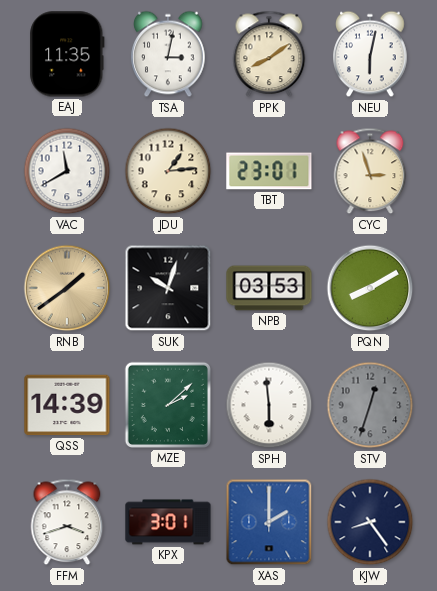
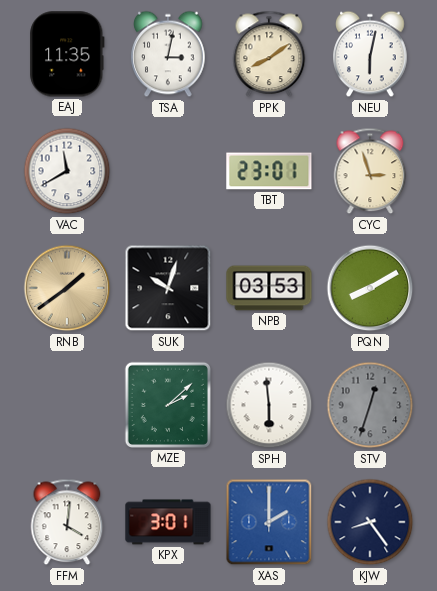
JDU: 1:14 -> none (168, 171)
QSS: 14:39 -> none (67, 405)
FFM: 3:42 -> 4:01 (67, 522)
